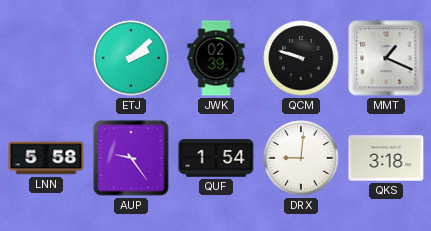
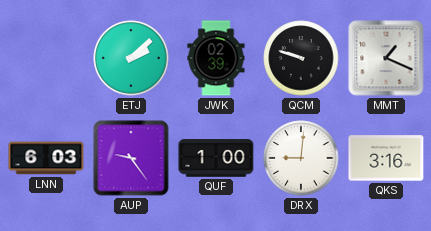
LNN: 5:58 -> 6:03 (46, 158)
QUF: 1:54 -> 1:00 (216, 158)
QKS: 3:18 -> 3:16 (386, 158)
